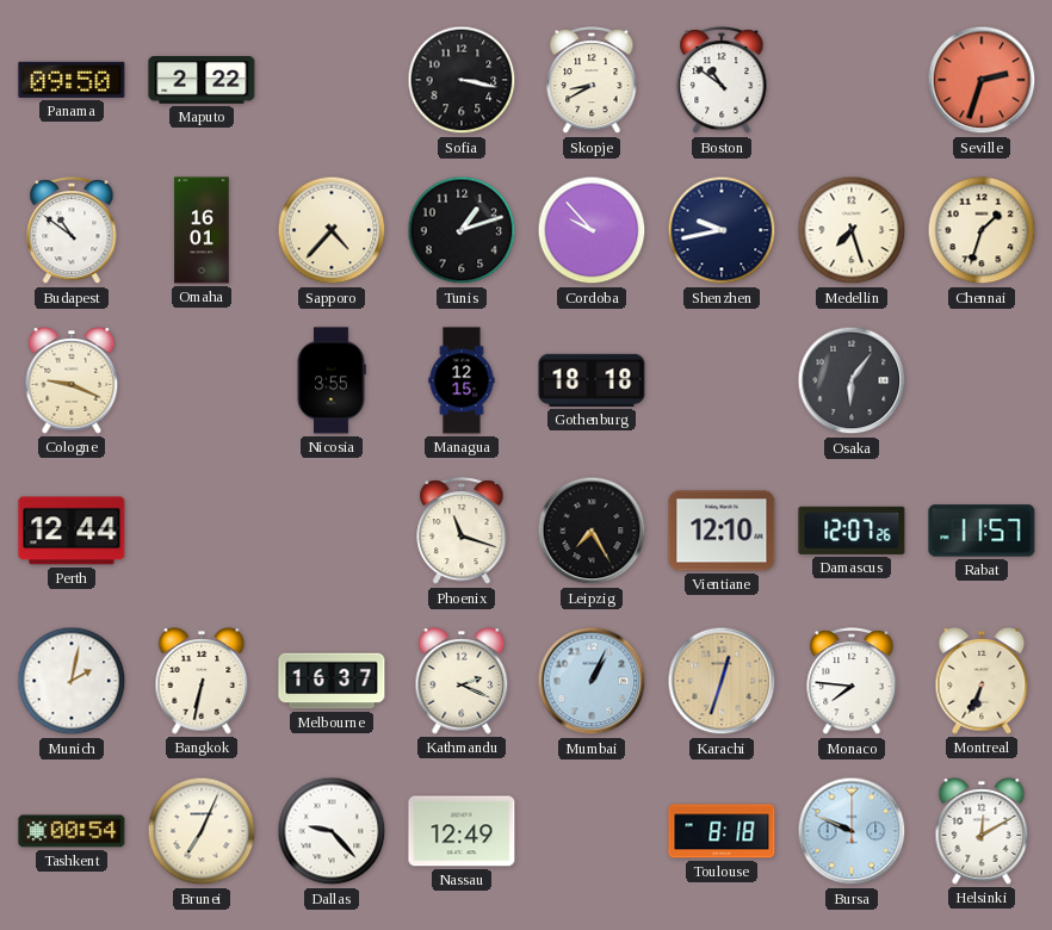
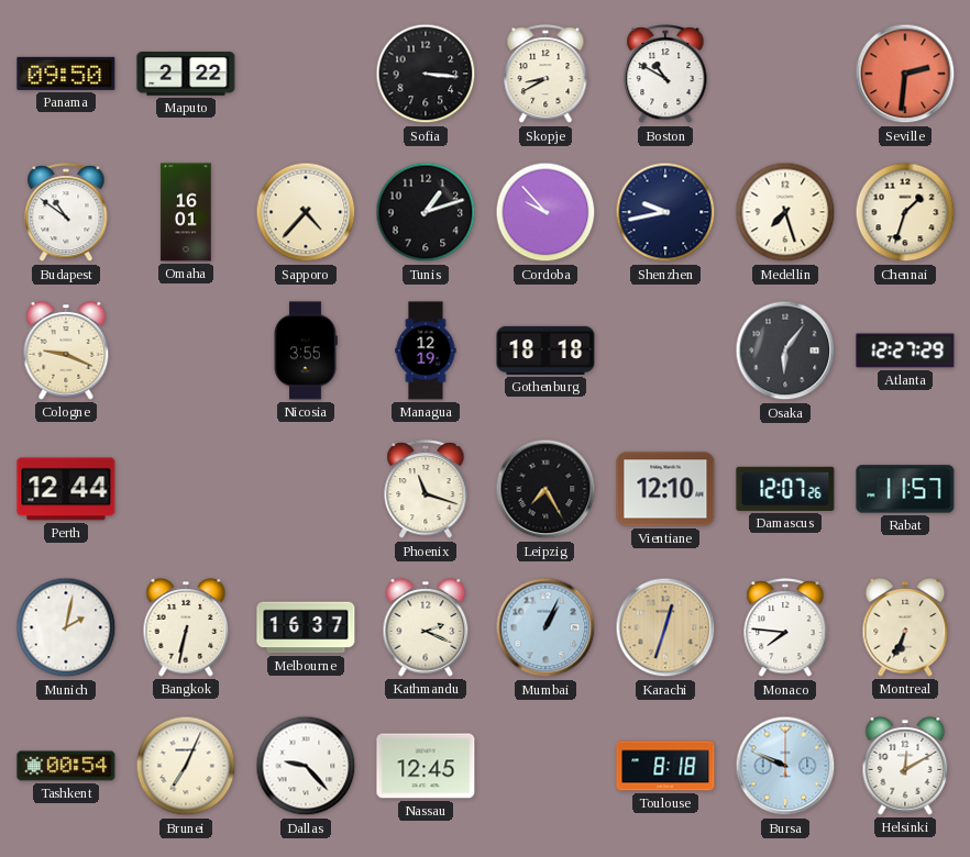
Sofia: 3:17 -> 3:16 (426, 74)
Boston: 10:51 -> 10:50 (665, 75)
Seville: 2:33 -> 2:31 (905, 74)
Managua: 12:15 -> 12:19 (426, 350)
Atlanta: none -> 12:27 (905, 350)
Nassau: 12:49 -> 12:45 (426, 766)
